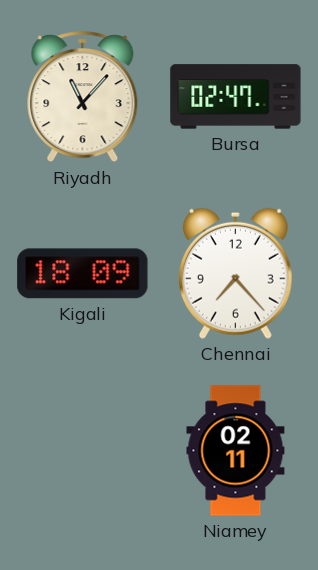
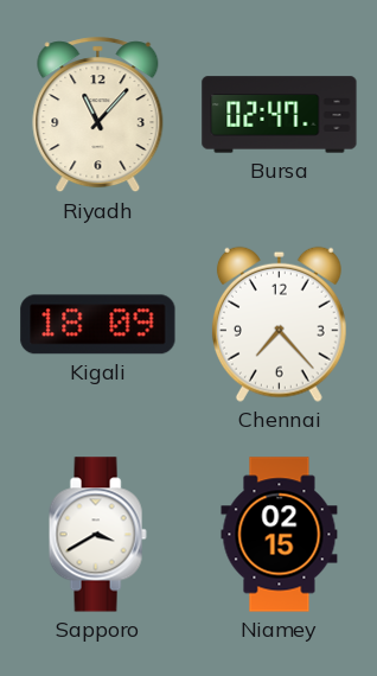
Sapporo: none -> 3:40 (97, 535)
Niamey: 02:11 -> 02:15 (280, 535)
